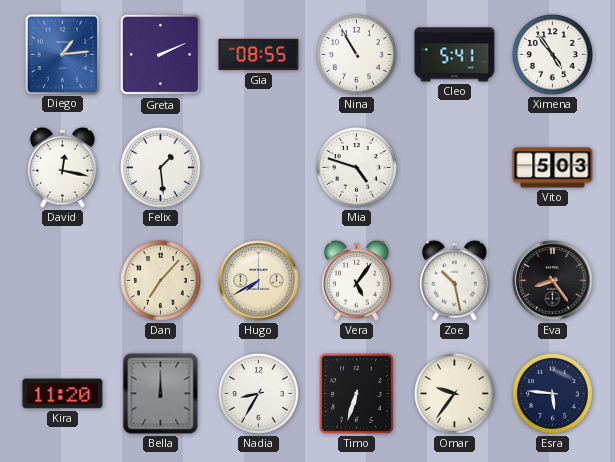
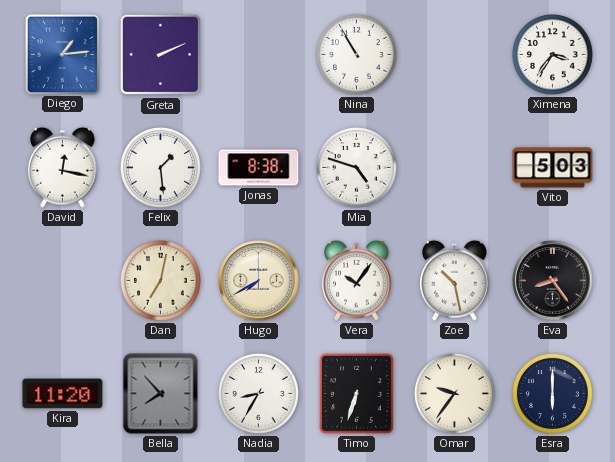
Gia: 08:55 -> none (259, 55)
Cleo: 5:41 -> none (455, 55)
Ximena: 4:54 -> 3:36 (553, 55)
Jonas: none -> 8:38 (259, 168)
Dan: 7:07 -> 7:02 (161, 281)
Vera: 5:06 -> 10:06 (357, 280)
Bella: 12:00 -> 7:53 (161, 394)
Esra: 5:46 -> 6:00 (553, 394)
